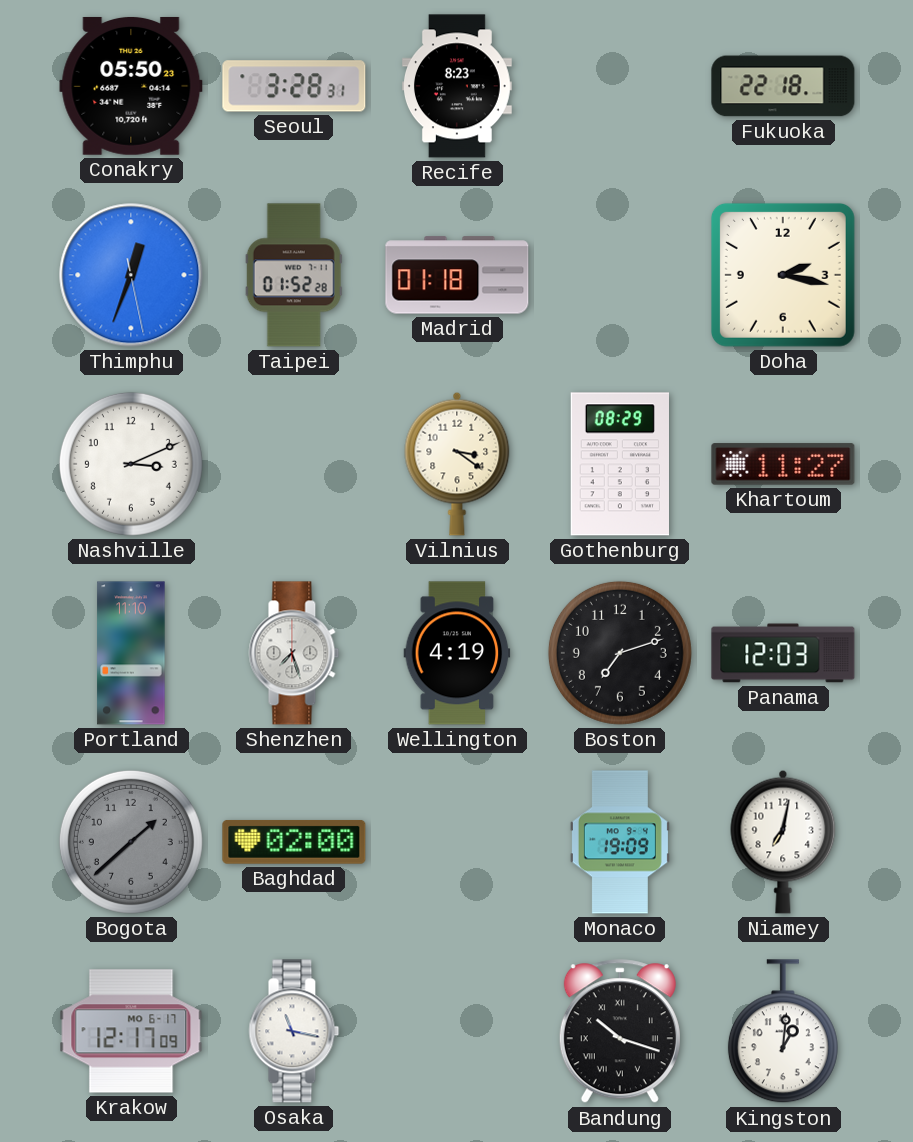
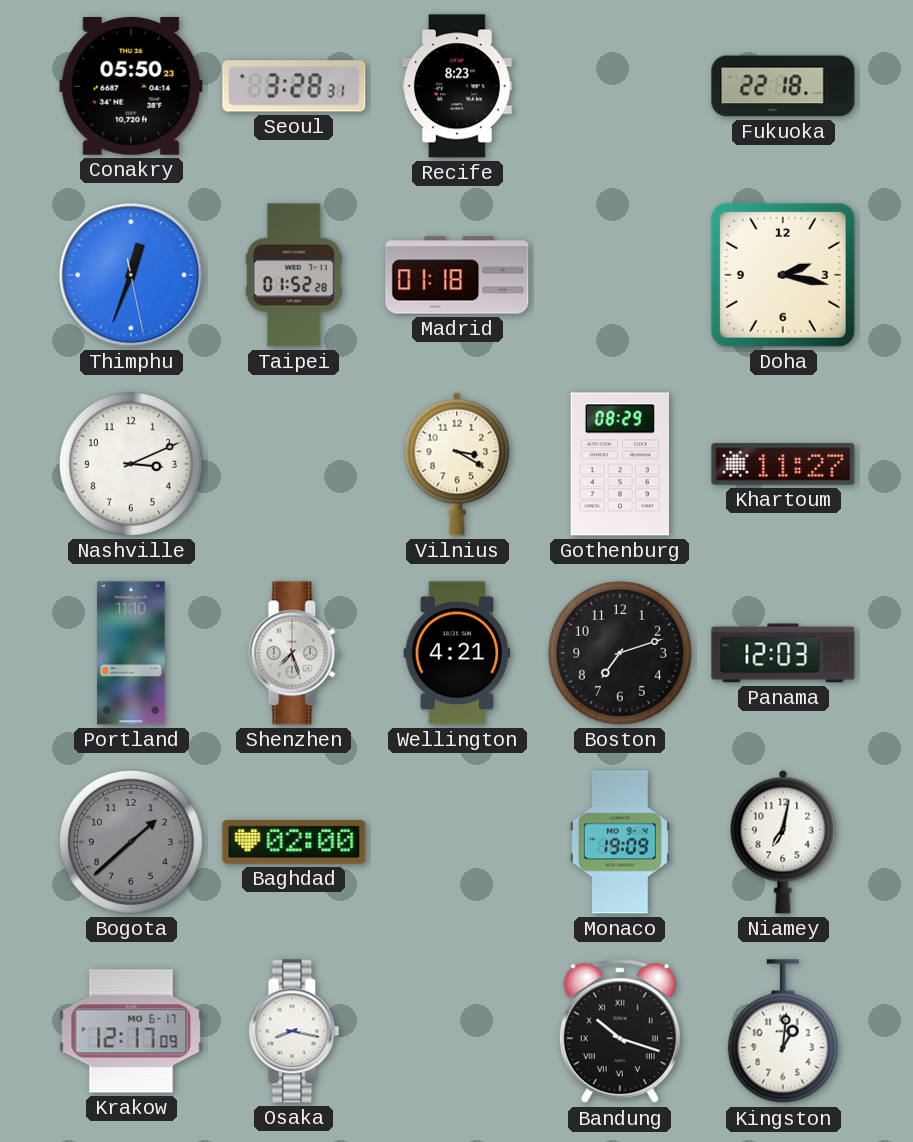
Vilnius: 3:21 -> 3:20 (457, 464)
Wellington: 4:19 -> 4:21 (457, 653)
Osaka: 11:17 -> 8:17 (294, 1031)
